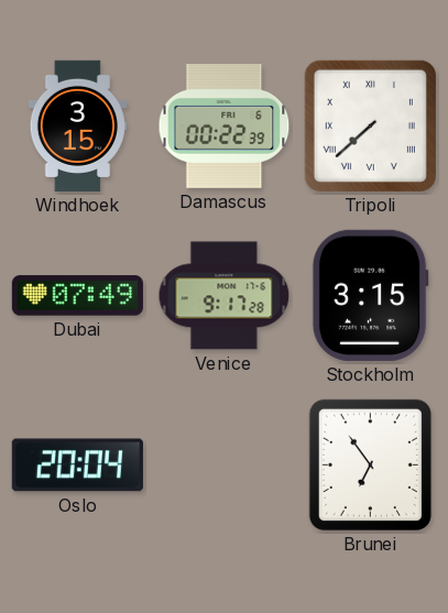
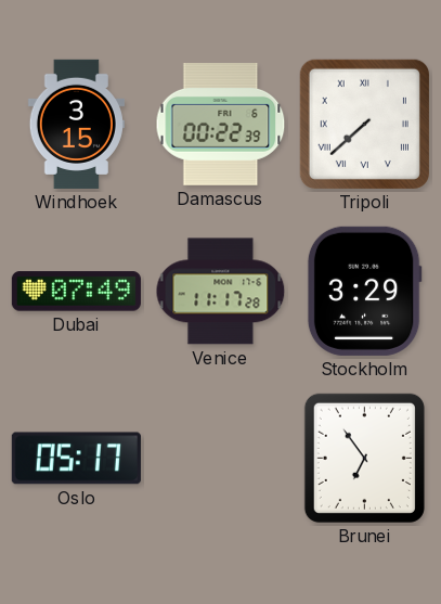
Venice: 9:17 -> 11:17 (221, 292)
Stockholm: 3:15 -> 3:29 (364, 291)
Oslo: 20:04 -> 05:17 (76, 459)
